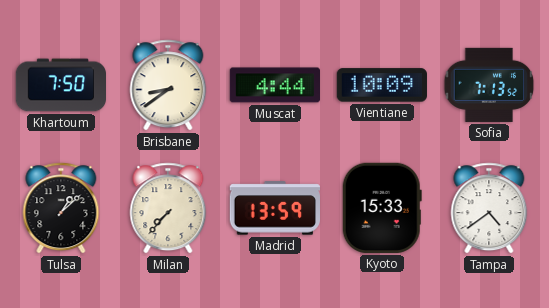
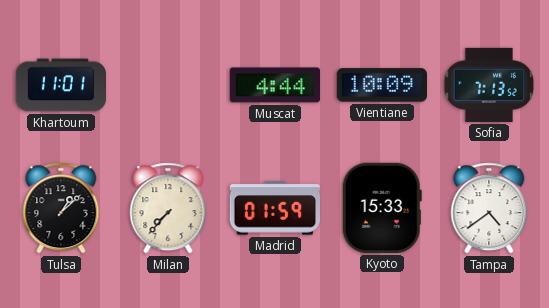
Khartoum: 7:50 -> 11:01 (60, 85)
Brisbane: 8:39 -> none (168, 85)
Madrid: 13:59 -> 01:59 (274, 208)
